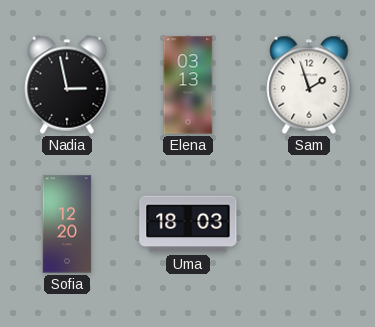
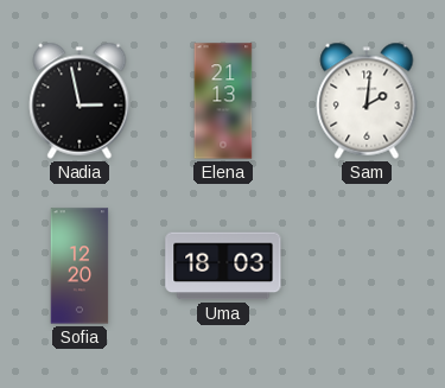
Elena: 03:13 -> 21:13 (223, 101)
Sam: 1:57 -> 2:01 (367, 101)
